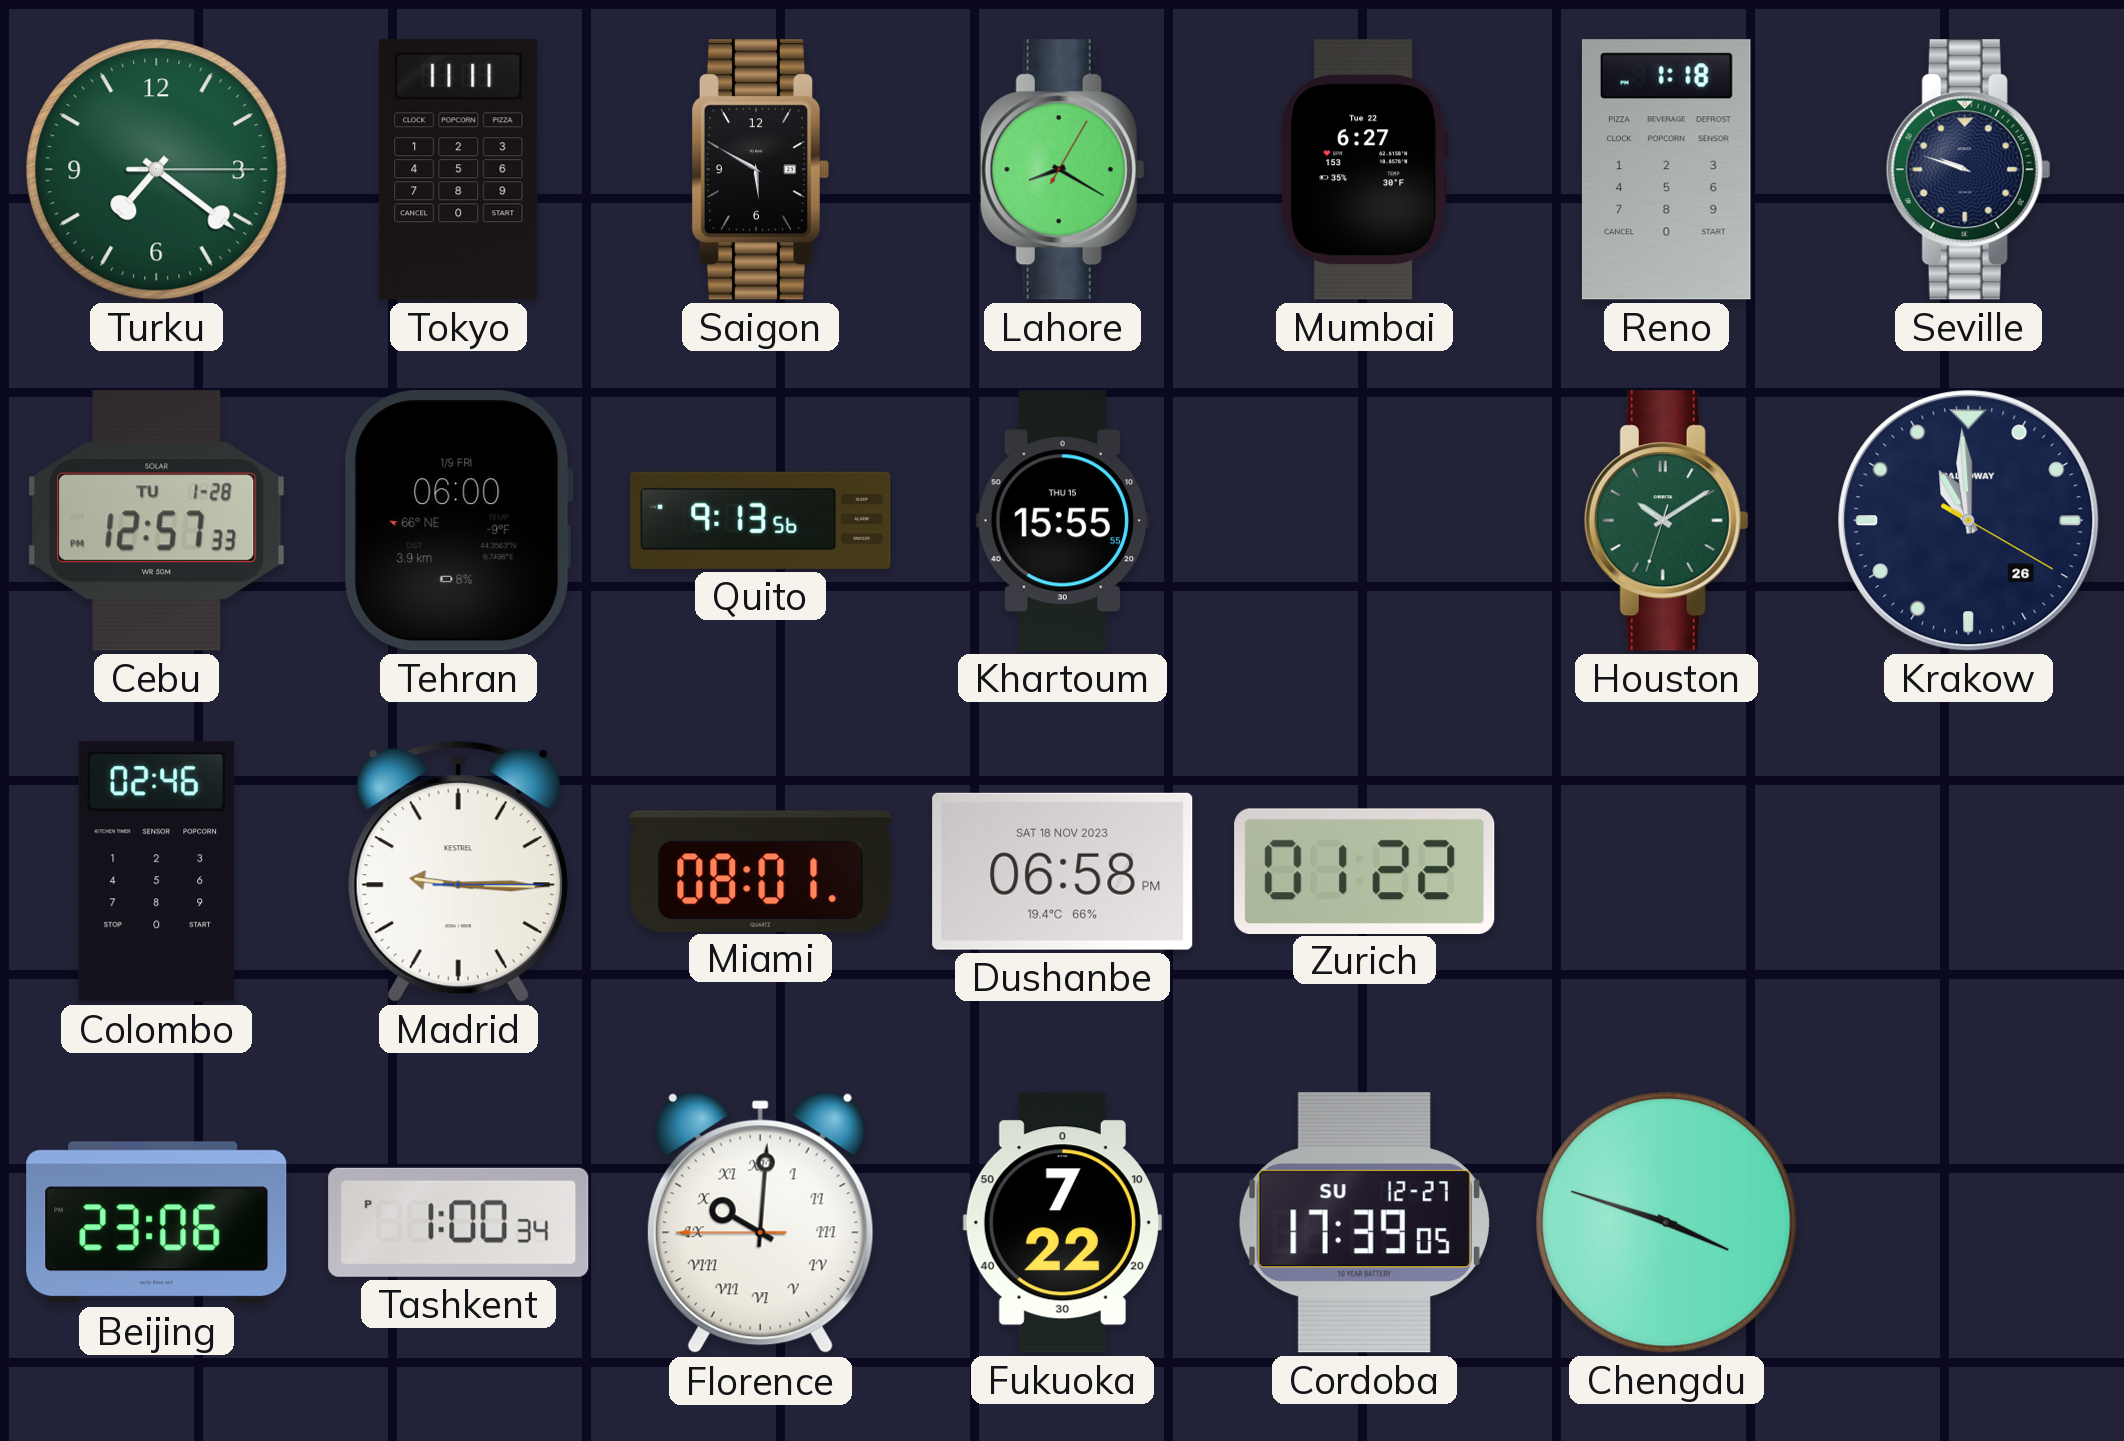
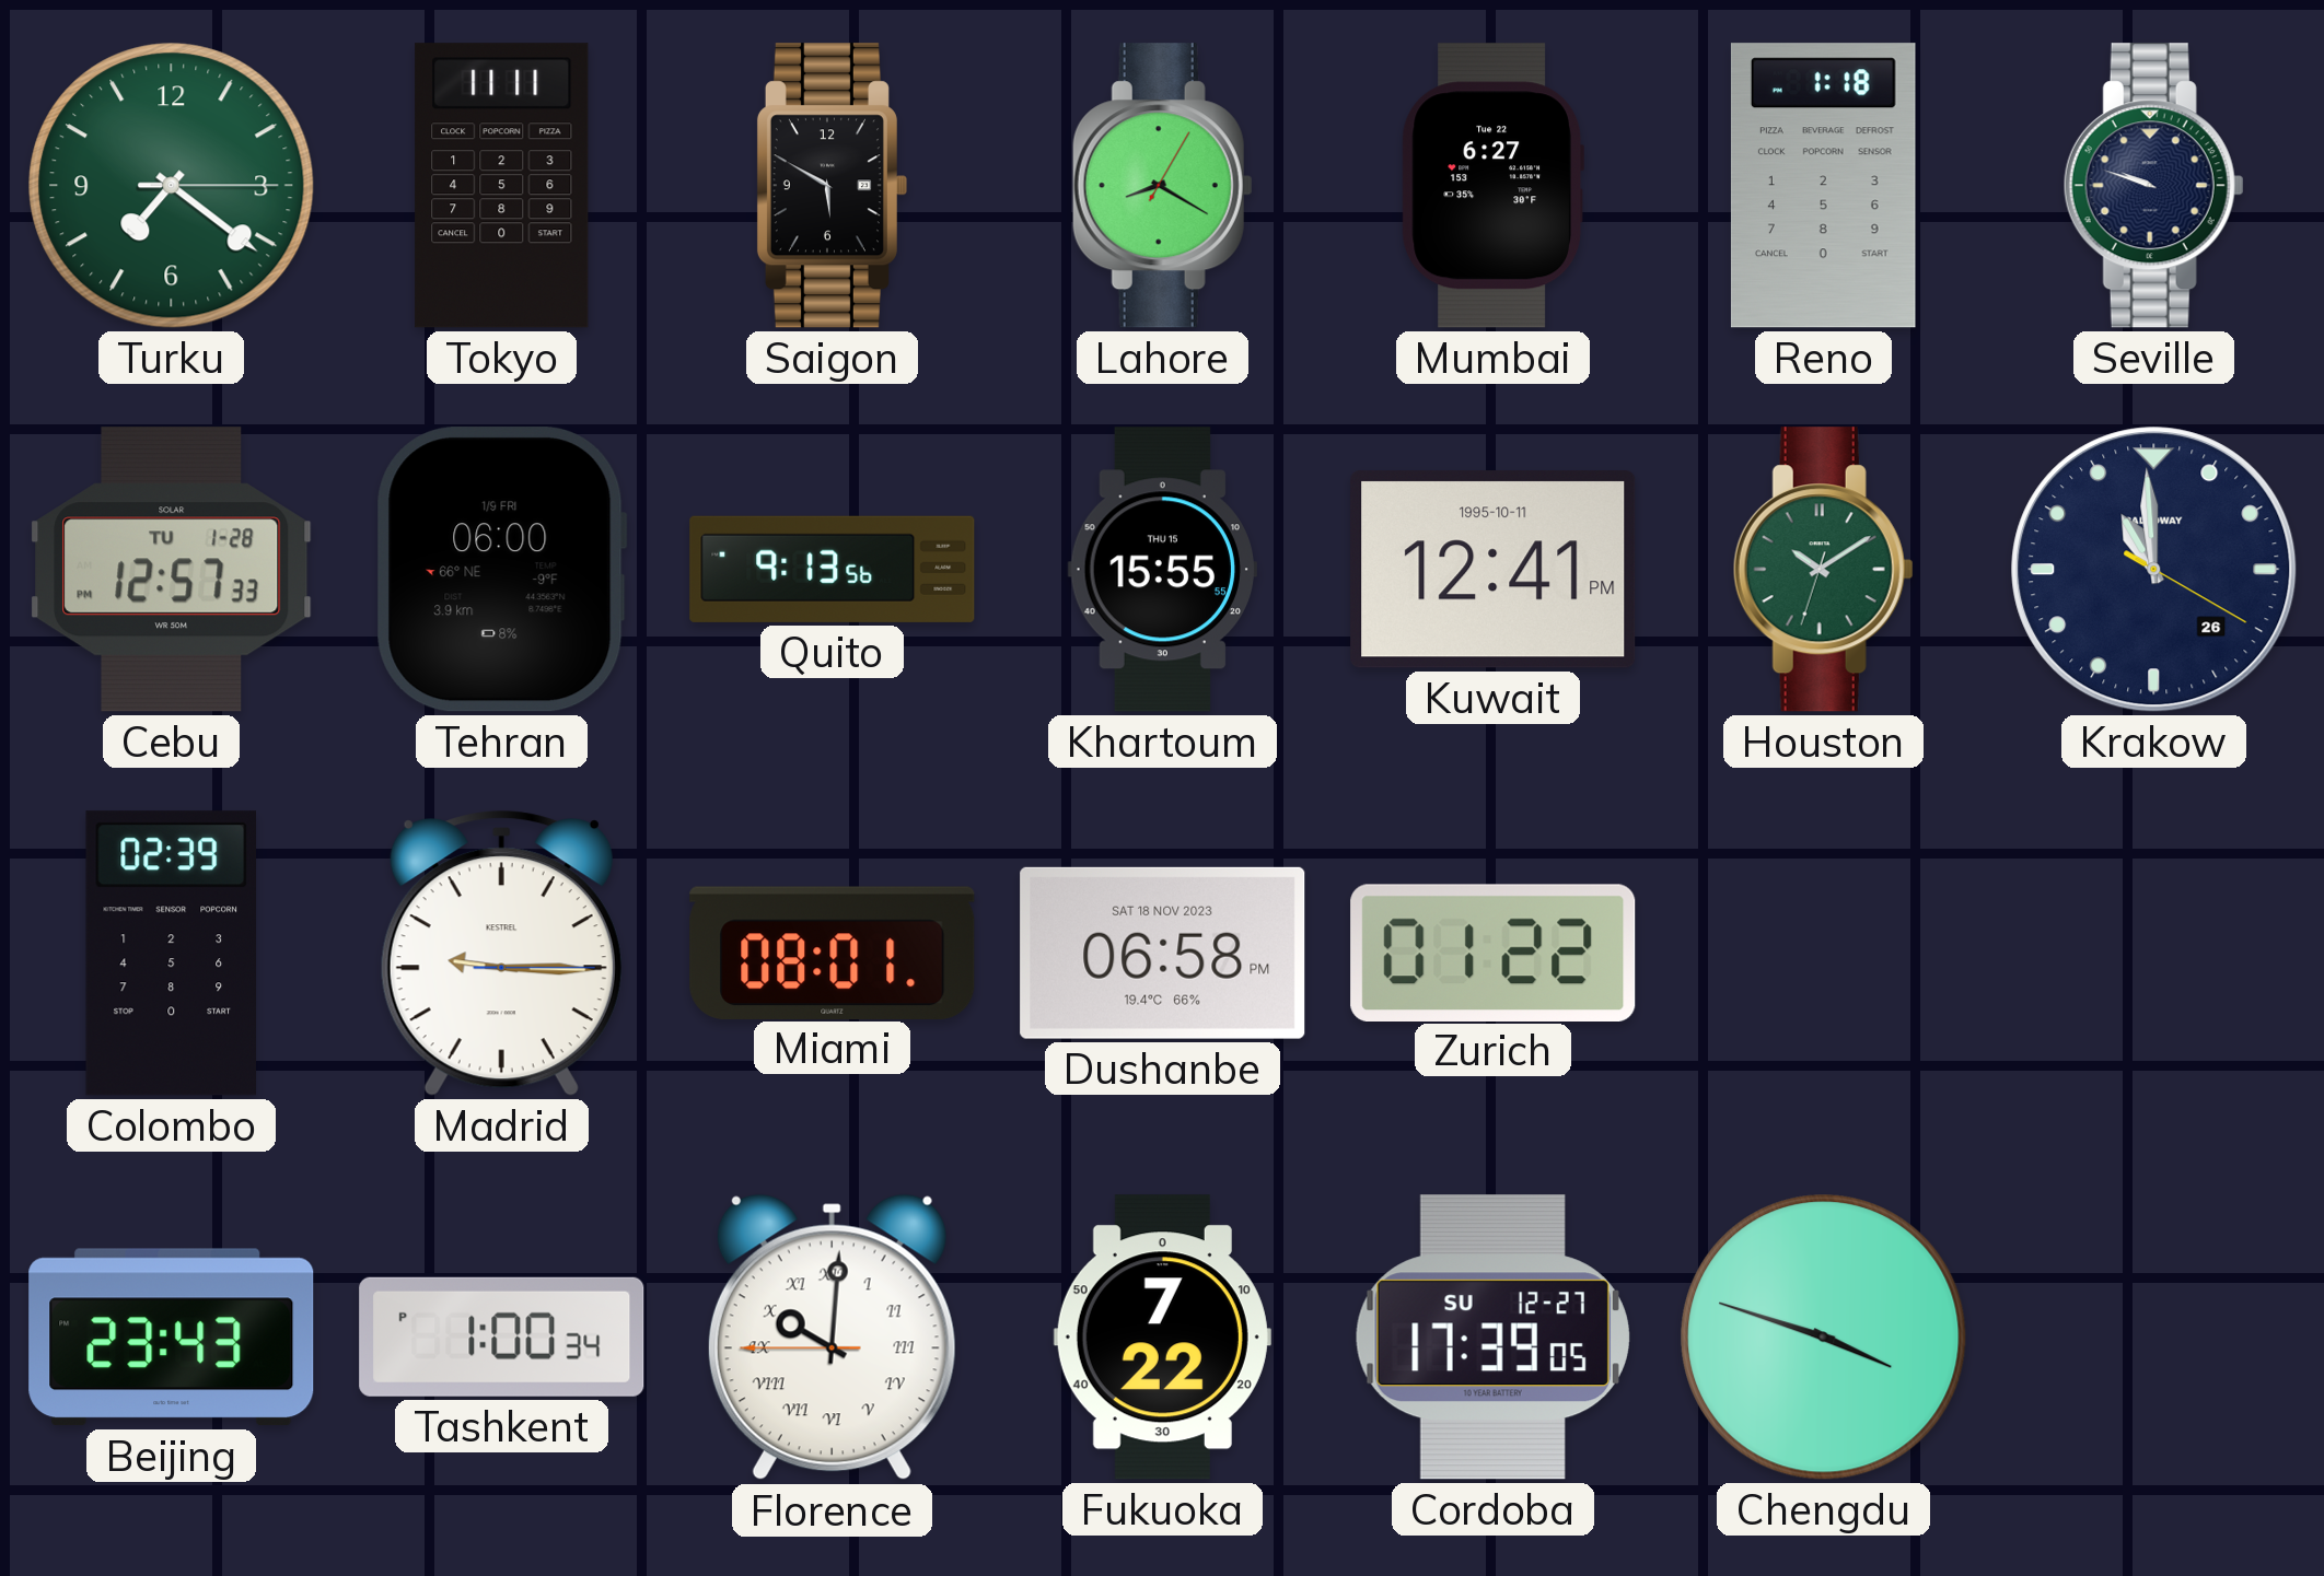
Kuwait: none -> 12:41 (1494, 570)
Colombo: 02:46 -> 02:39 (171, 954)
Beijing: 23:06 -> 23:43 (172, 1338)
